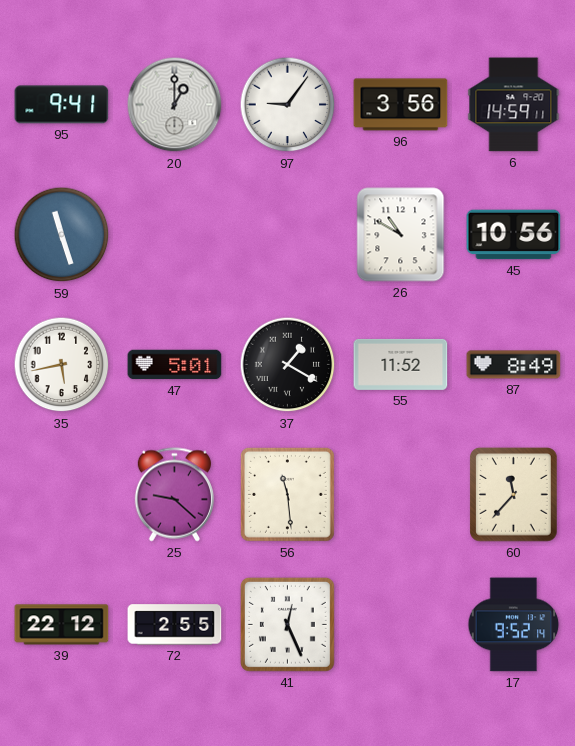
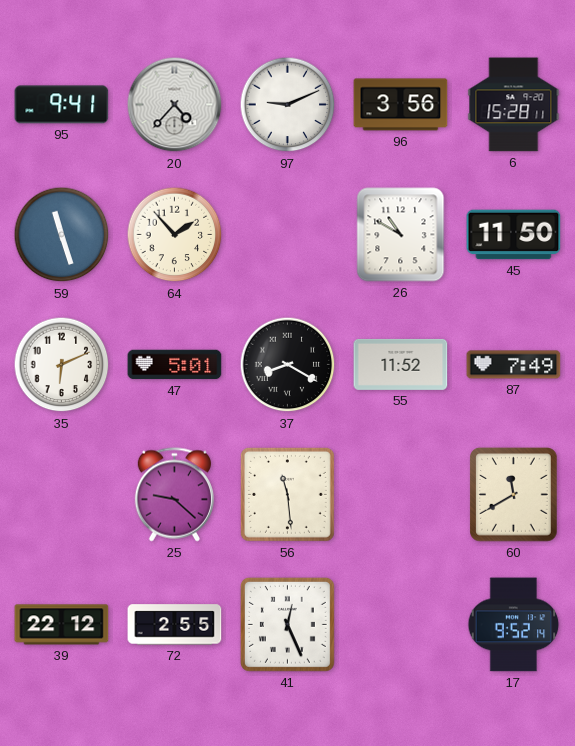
20: 1:00 -> 4:37 (175, 105)
97: 9:06 -> 9:11 (288, 105)
6: 14:59 -> 15:28 (514, 105)
64: none -> 1:53 (175, 235)
45: 10:56 -> 11:50 (514, 235)
35: 5:43 -> 6:11 (62, 365)
37: 1:20 -> 8:20 (288, 365)
87: 8:49 -> 7:49 (514, 365)
60: 11:37 -> 11:40 (514, 495)
